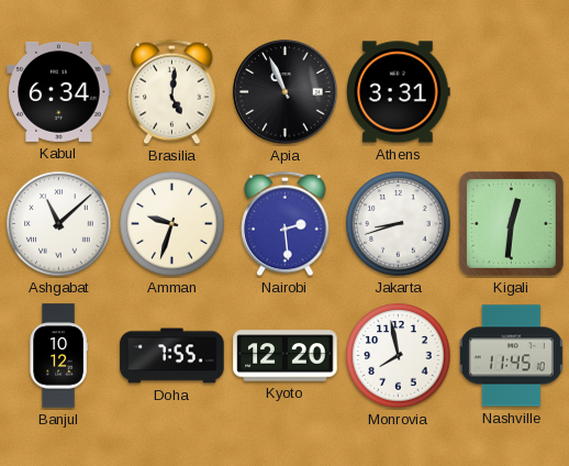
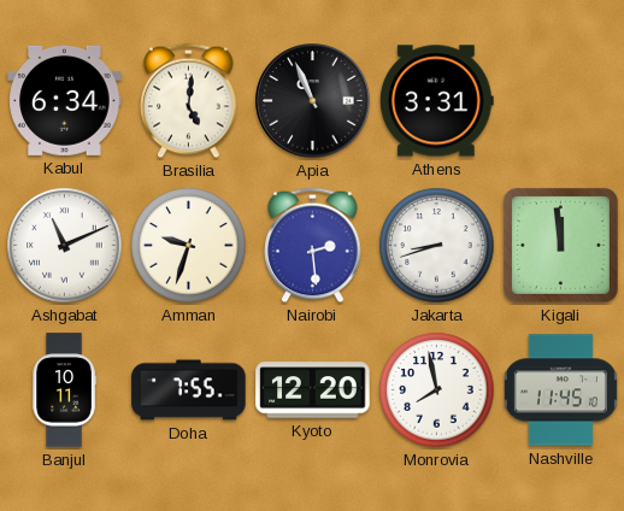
Ashgabat: 11:08 -> 11:11 (65, 246)
Kigali: 12:31 -> 11:59 (560, 245)
Banjul: 10:12 -> 10:11 (64, 390)
